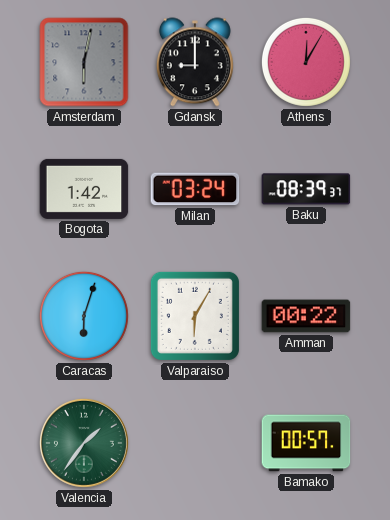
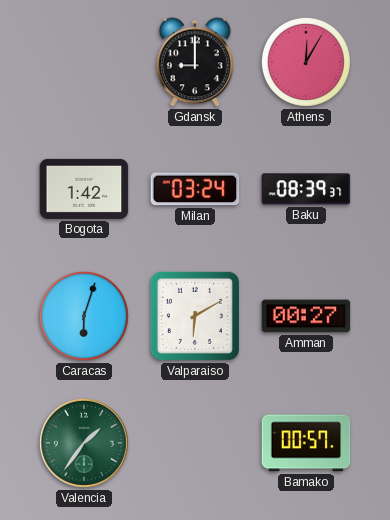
Amsterdam: 6:02 -> none (84, 62)
Valparaiso: 6:05 -> 6:10 (195, 316)
Amman: 00:22 -> 00:27 (306, 316)
